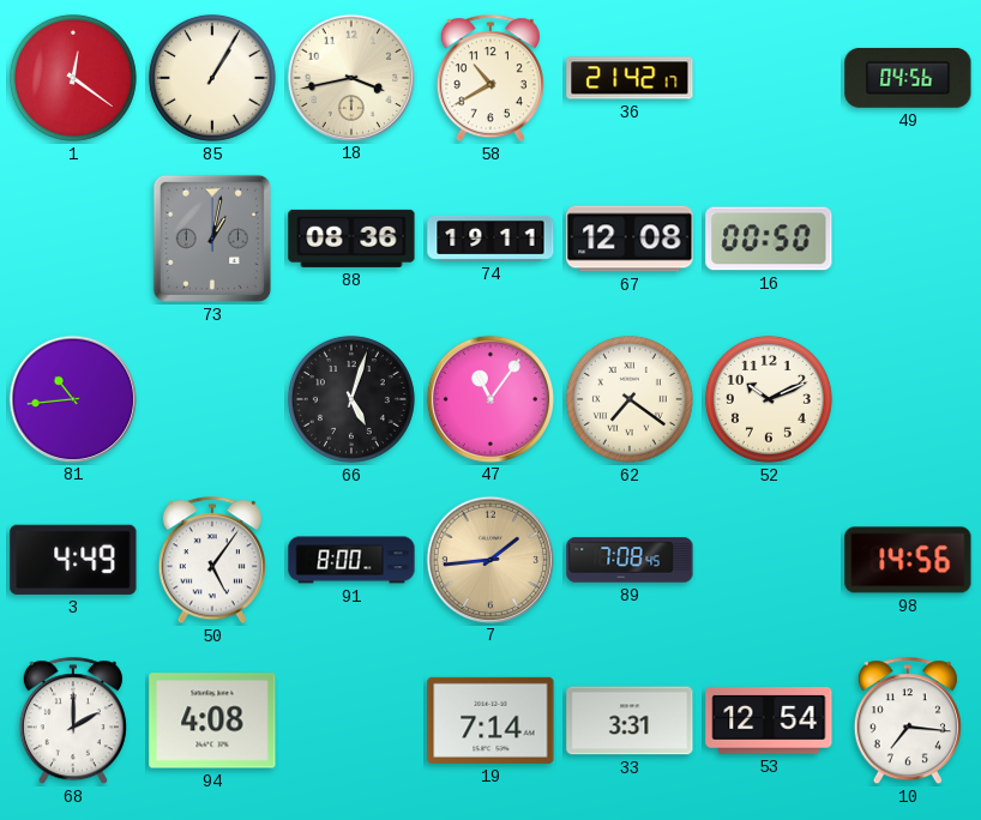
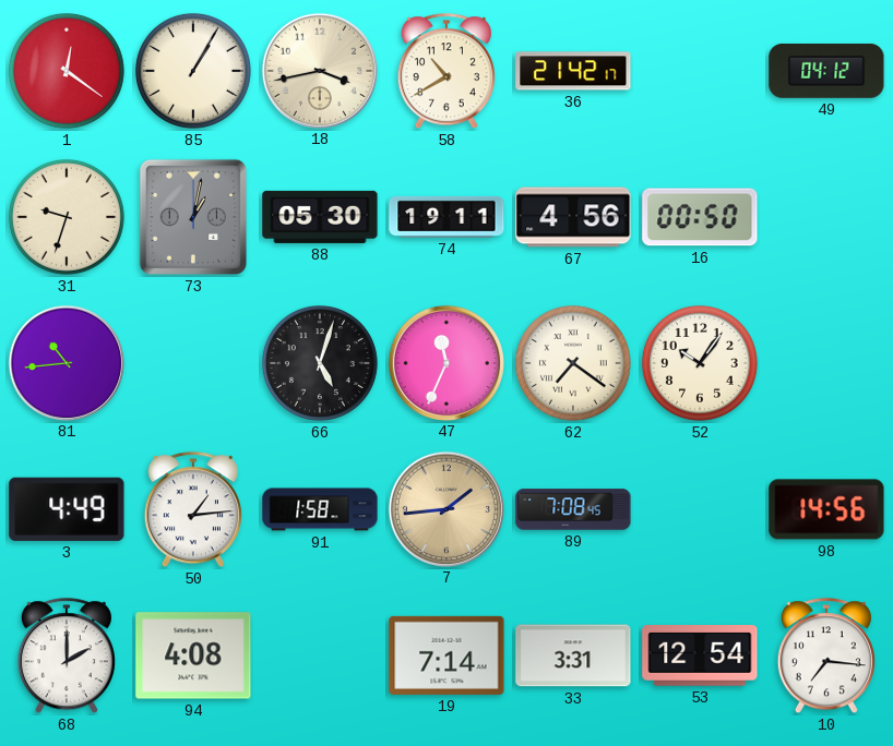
49: 04:56 -> 04:12 (826, 71)
31: none -> 9:33 (67, 217)
88: 08:36 -> 05:30 (320, 217)
67: 12:08 -> 4:56 (573, 217)
47: 11:06 -> 11:34 (445, 362)
52: 10:11 -> 10:06 (700, 363)
50: 5:06 -> 1:14 (193, 510)
91: 8:00 -> 1:58 (320, 509)
